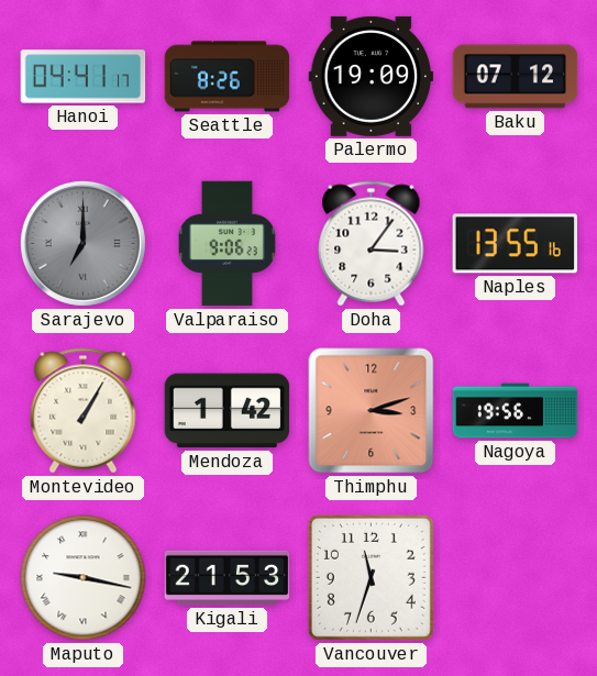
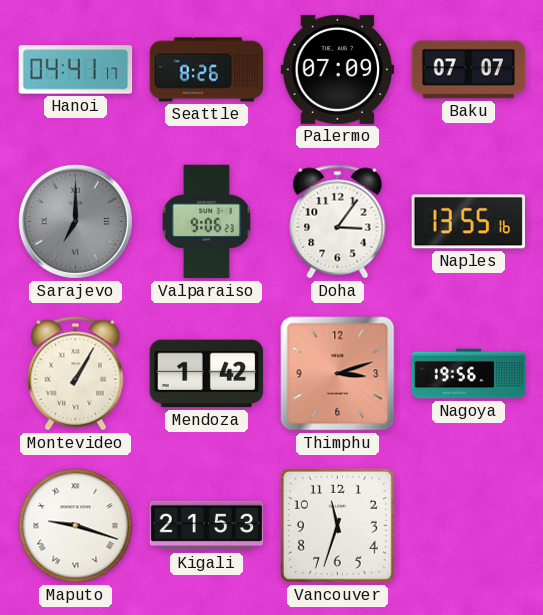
Palermo: 19:09 -> 07:09 (338, 69)
Baku: 07:12 -> 07:07 (469, 70)
Maputo: 9:17 -> 9:18 (76, 526)
